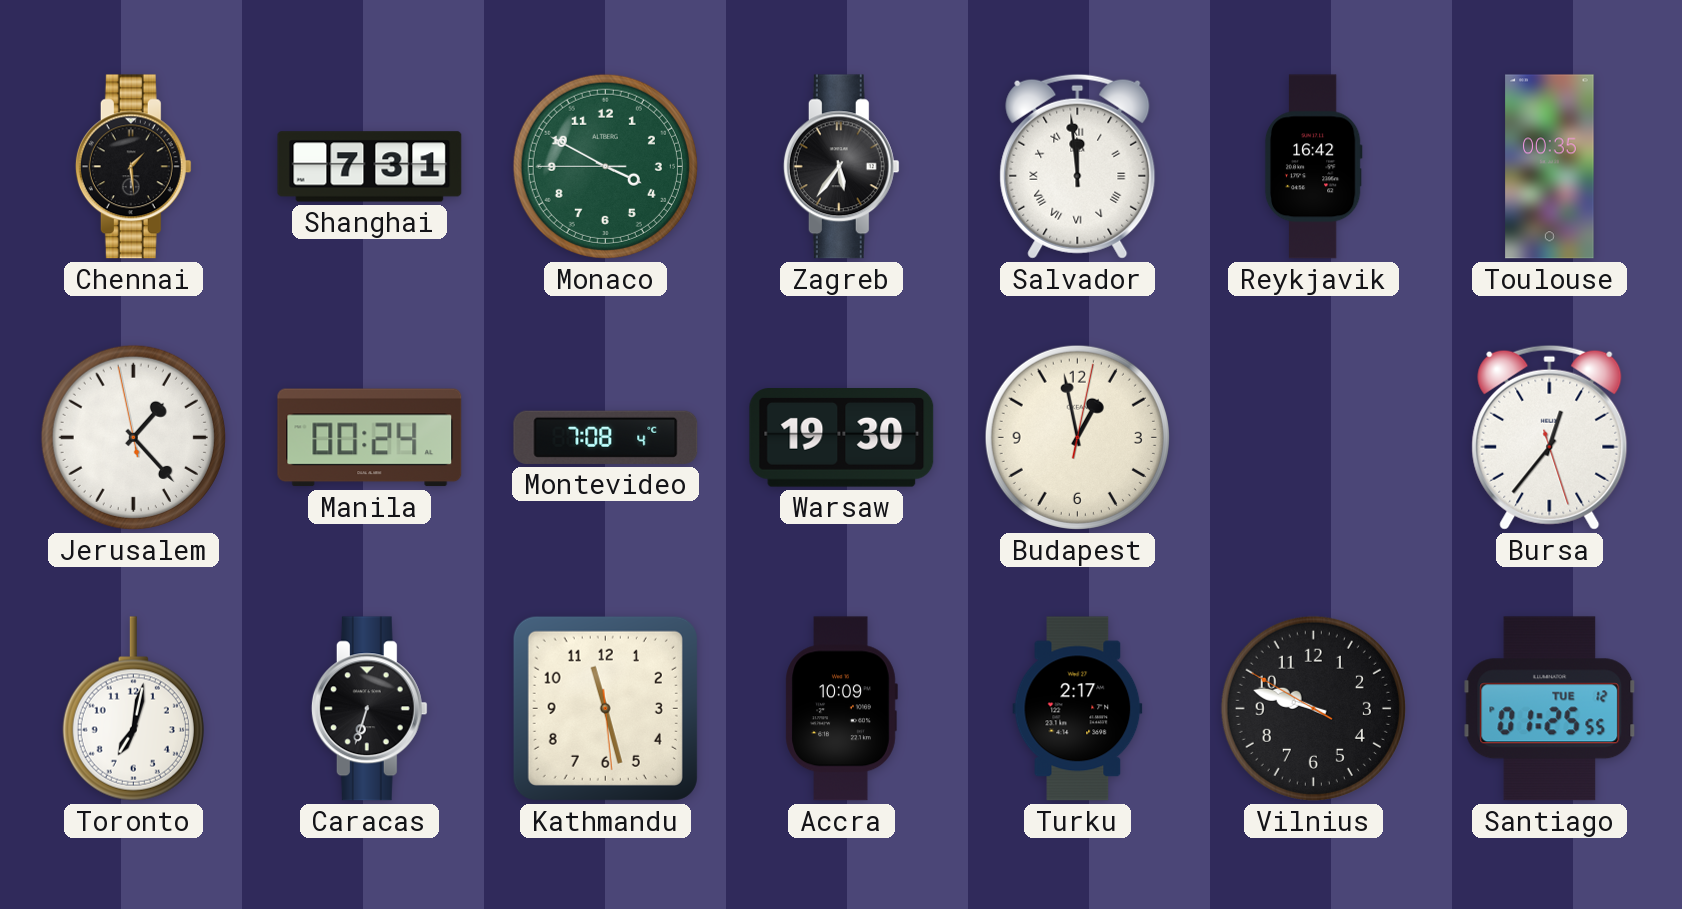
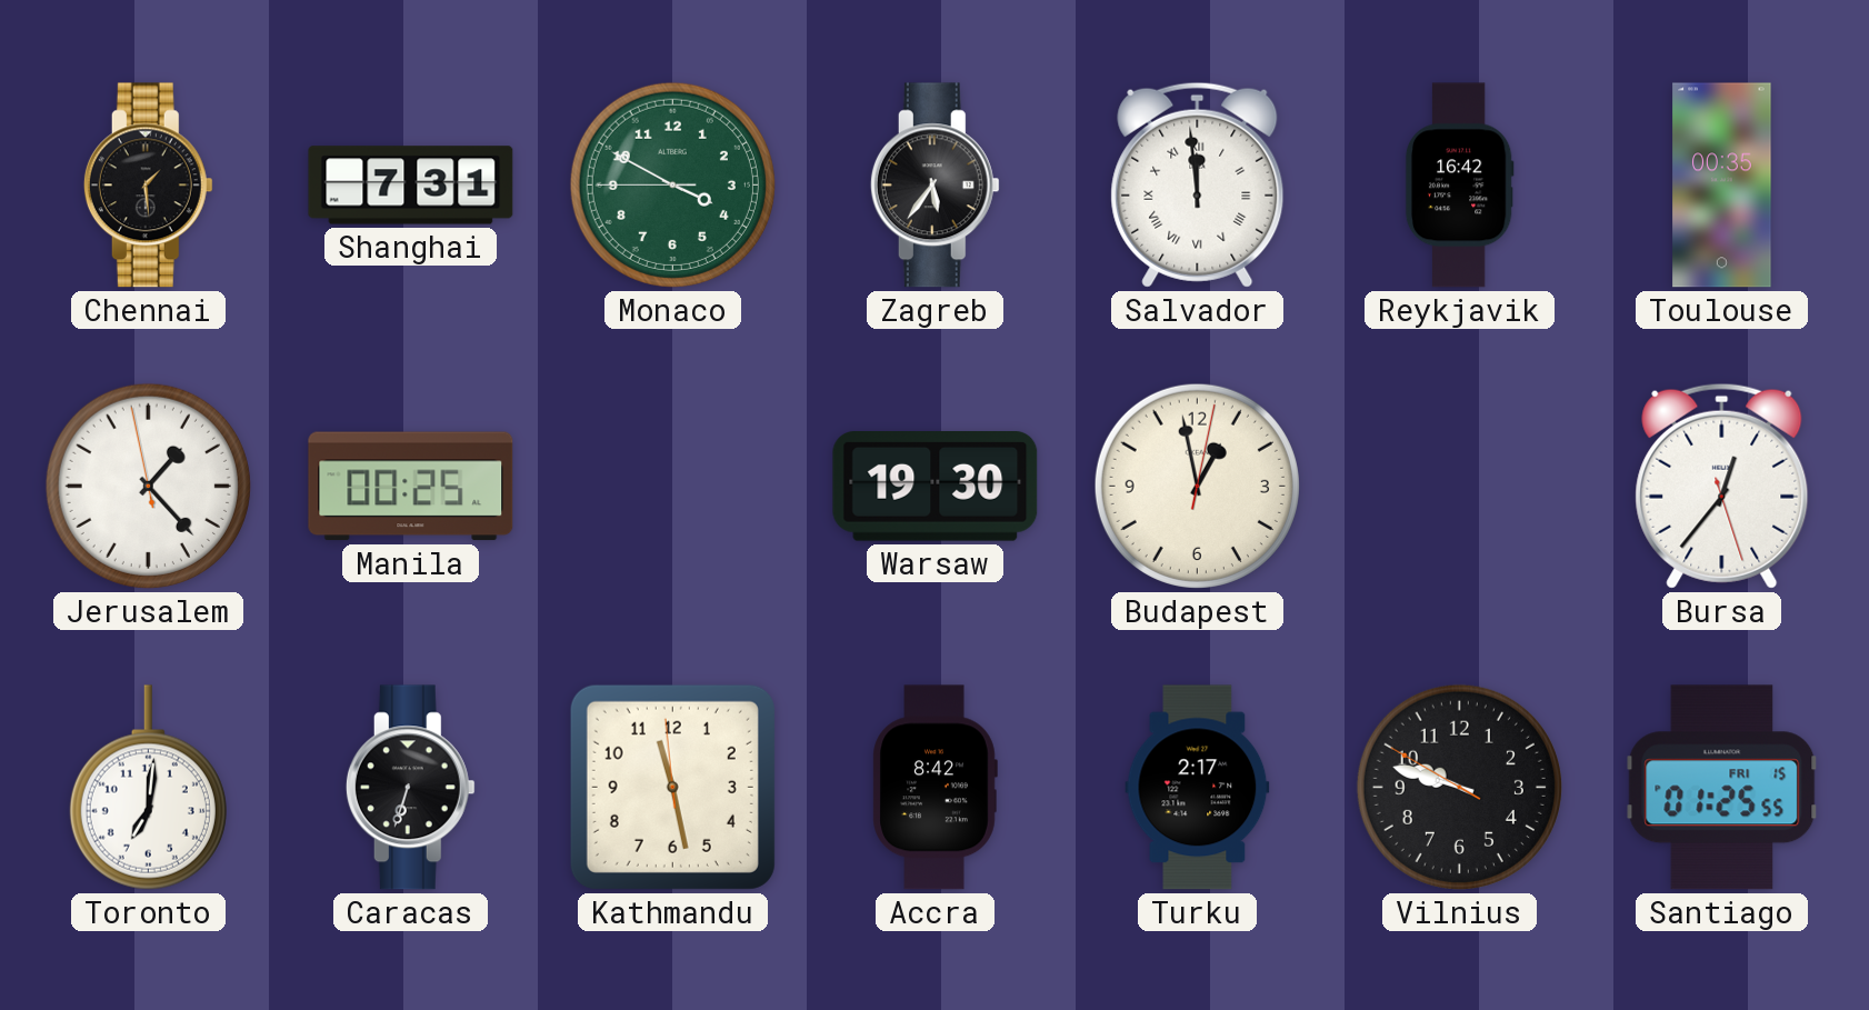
Manila: 00:24 -> 00:25 (411, 487)
Montevideo: 7:08 -> none (606, 437)
Toronto: 7:02 -> 7:01 (148, 788)
Kathmandu: 11:27:29 -> 11:27:59 (672, 787)
Accra: 10:09 -> 8:42 (934, 788)
Santiago date: TUE 12 -> FRI 15 (1722, 788)
